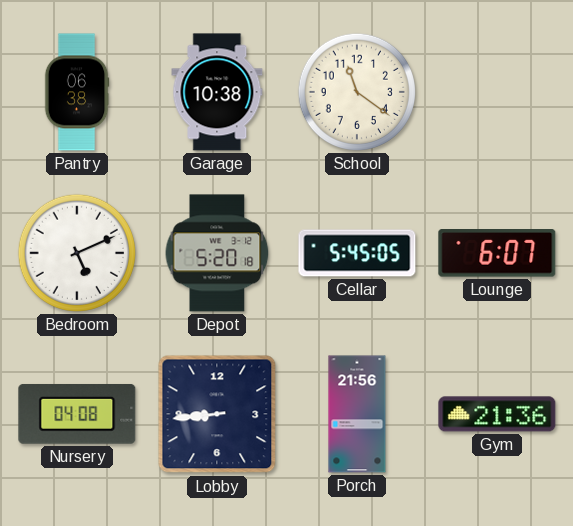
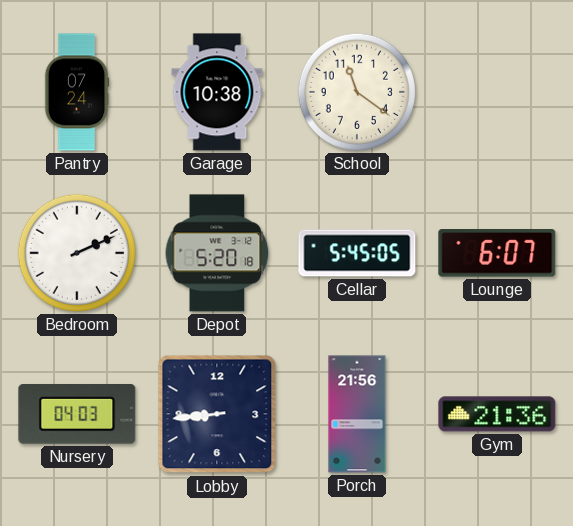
Pantry: 06:38 -> 07:24 (77, 92)
Bedroom: 5:11 -> 2:11 (77, 253)
Nursery: 04:08 -> 04:03 (77, 414)
